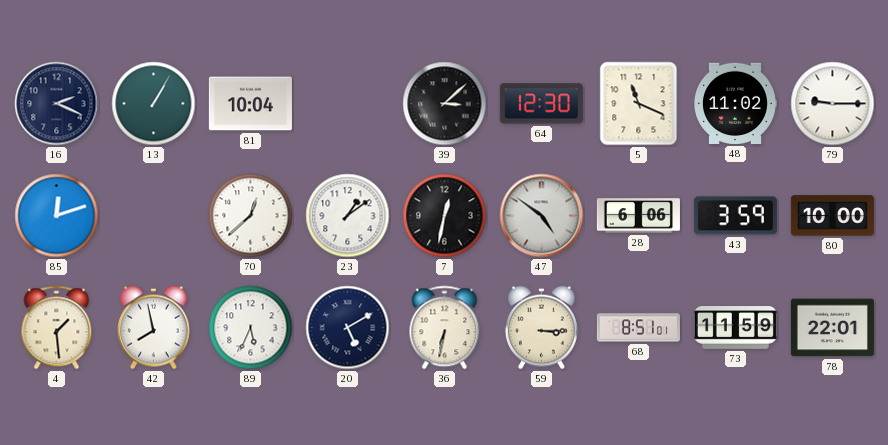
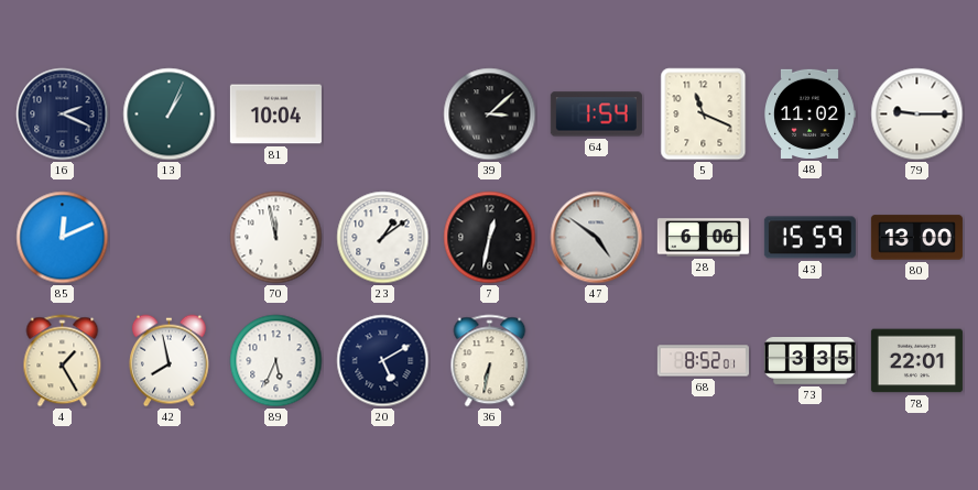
13: 1:05 -> 1:04 (170, 115)
64: 12:30 -> 1:54 (596, 115)
85: 12:12 -> 12:11 (63, 238)
70: 12:38 -> 11:58 (276, 238)
43: 3:59 -> 15:59 (809, 238)
80: 10:00 -> 13:00 (916, 238)
4: 1:29 -> 1:25 (63, 361)
59: 3:15 -> none (541, 328)
68: 8:51 -> 8:52 (703, 361)
73: 11:59 -> 3:35 (809, 361)
